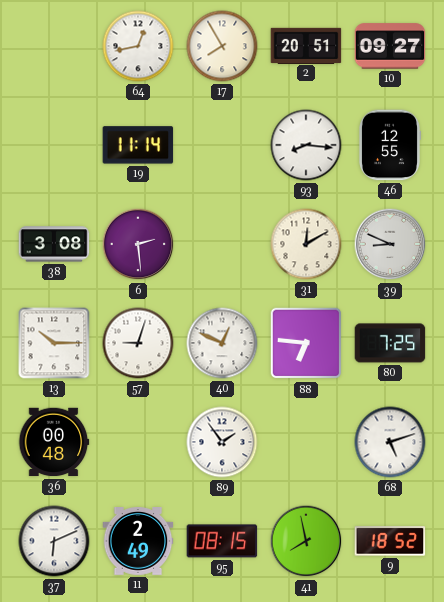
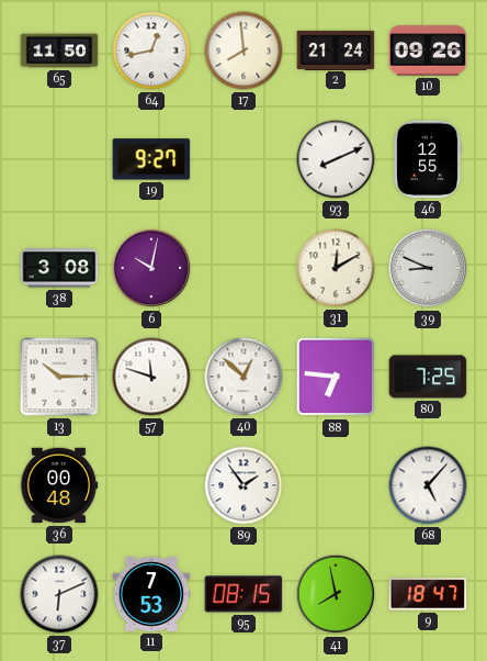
65: none -> 11:50 (59, 51)
17: 7:55 -> 7:59 (243, 51)
2: 20:51 -> 21:24 (336, 49)
10: 09:27 -> 09:26 (428, 51)
19: 11:14 -> 9:27 (151, 159)
93: 8:16 -> 8:11 (336, 159)
6: 2:29 -> 10:02 (151, 268)
57: 9:03 -> 11:48 (151, 377)
40: 12:49 -> 12:52 (243, 377)
68: 5:12 -> 5:07 (428, 485)
11: 2:49 -> 7:53 (151, 595)
9: 18:52 -> 18:47 (428, 594)
